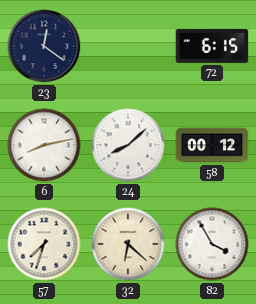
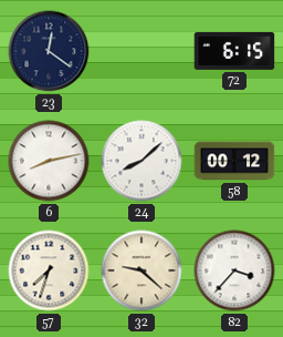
32: 6:22 -> 9:22 (141, 270)
82: 3:55 -> 3:37 (234, 270)
